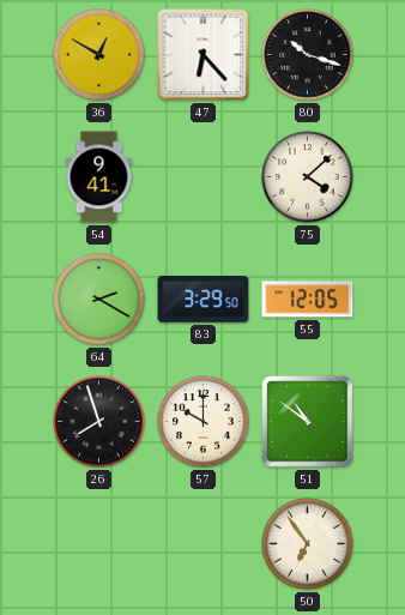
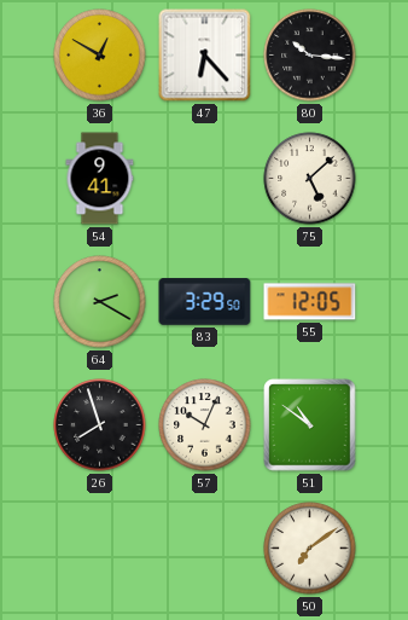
80: 10:18 -> 10:16 (310, 56)
75: 4:08 -> 5:08 (310, 179)
57: 10:00 -> 10:04 (205, 425)
50: 6:54 -> 7:09 (310, 549)
